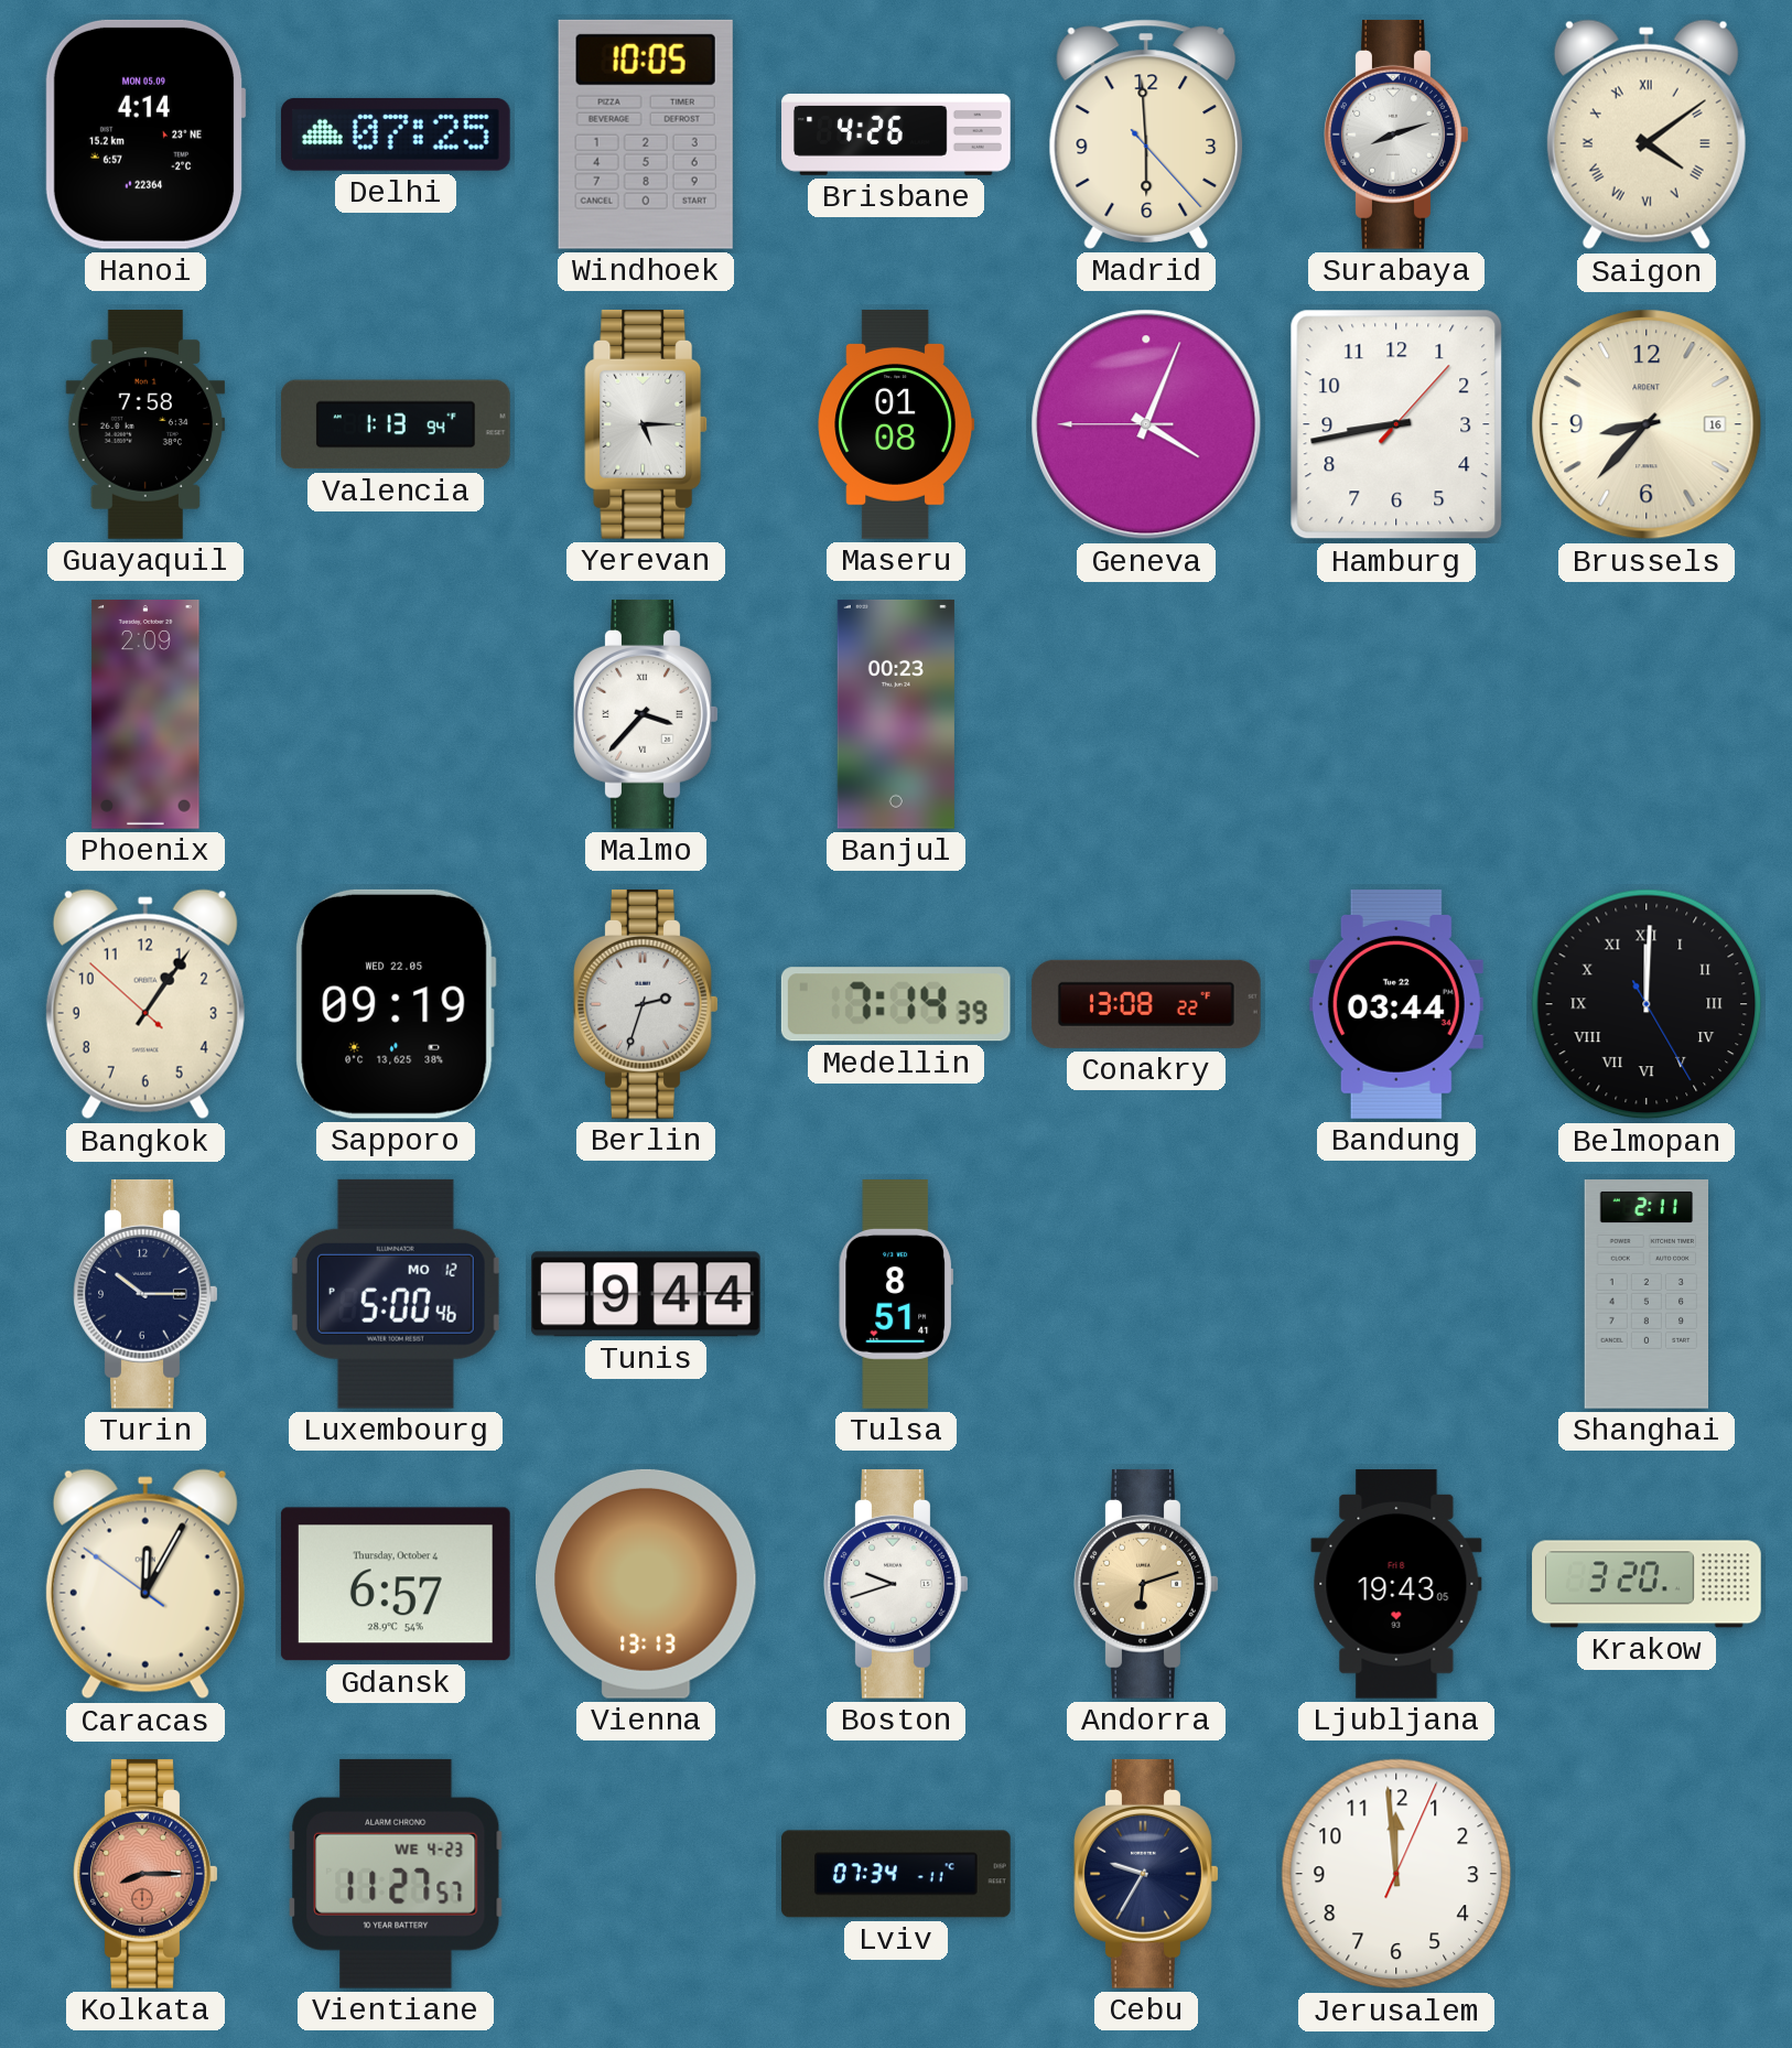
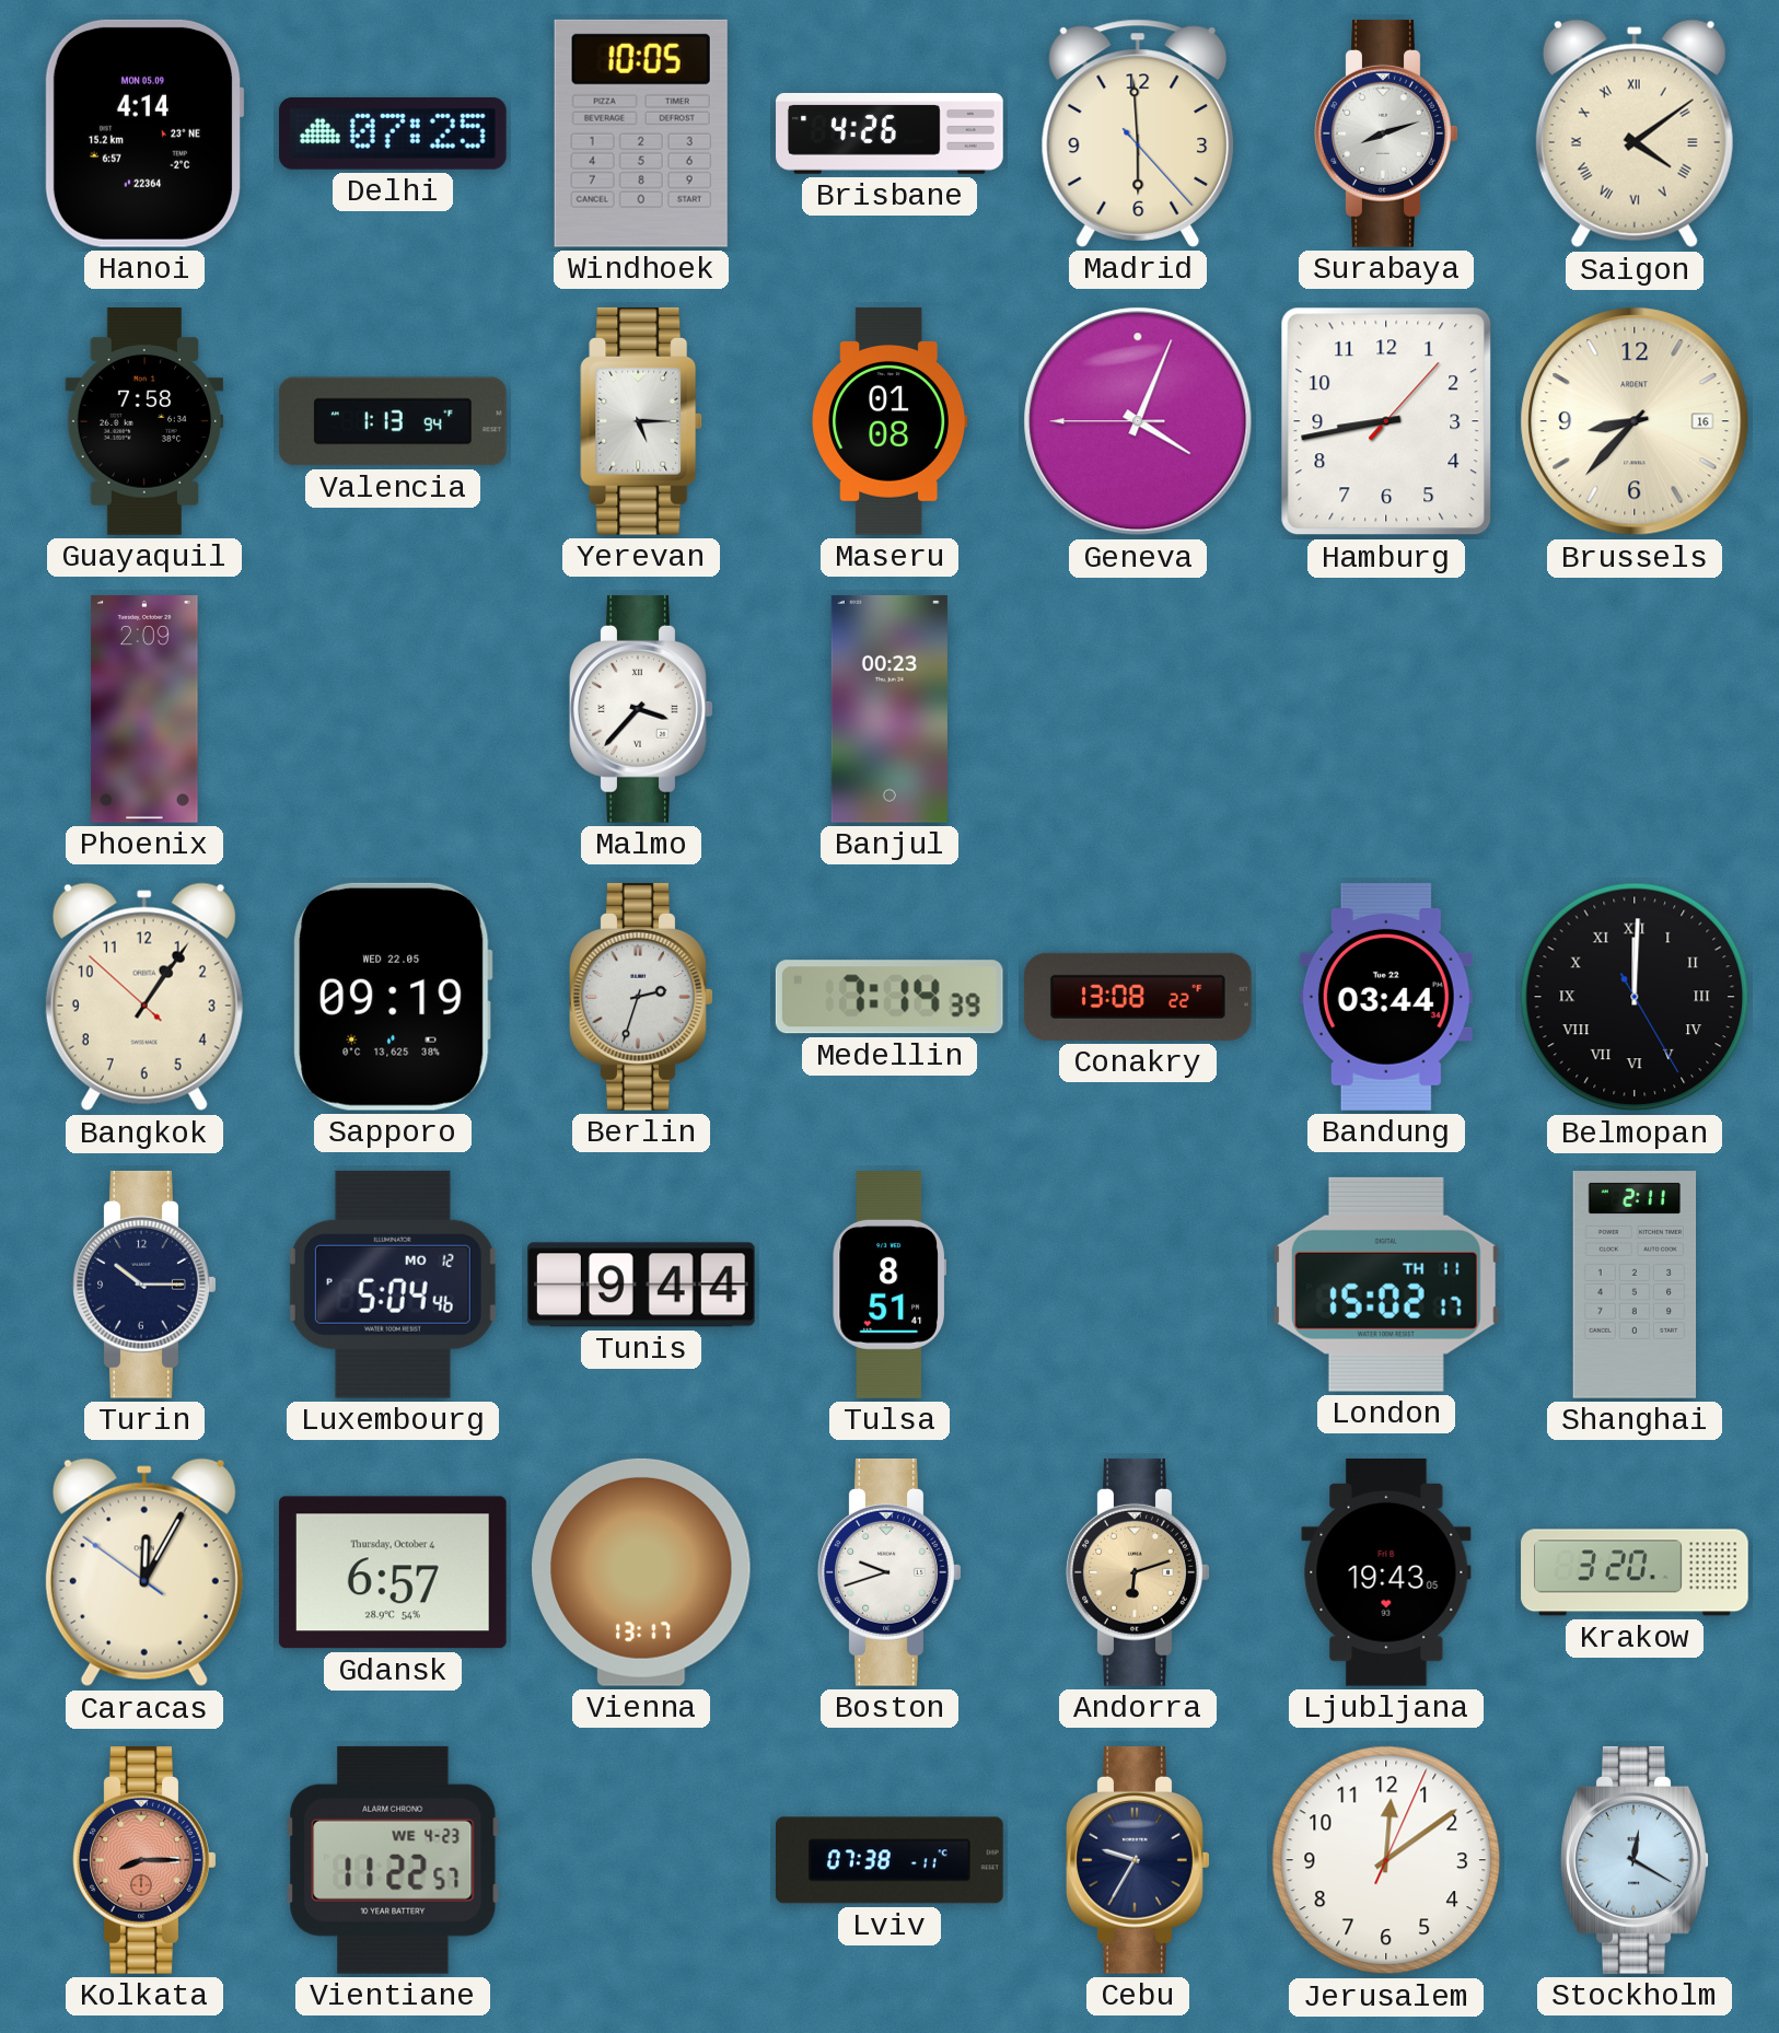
Luxembourg: 5:00 -> 5:04 (393, 1285)
London: none -> 15:02 (1386, 1285)
Vienna: 13:13 -> 13:17 (642, 1572)
Vientiane: 11:27 -> 11:22 (393, 1860)
Lviv: 07:34 -> 07:38 (891, 1860)
Jerusalem: 11:59 -> 12:09 (1386, 1860)
Stockholm: none -> 12:20 (1635, 1860)
